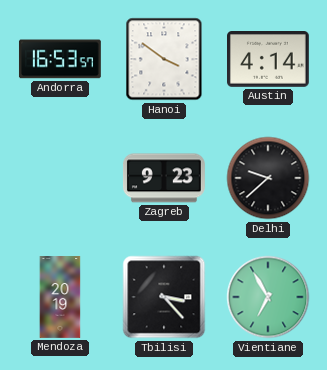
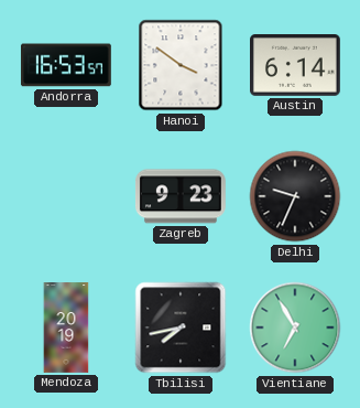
Austin: 4:14 -> 6:14 (296, 66)
Delhi: 9:38 -> 9:34 (295, 196)
Tbilisi: 3:23 -> 7:43 (181, 328)
